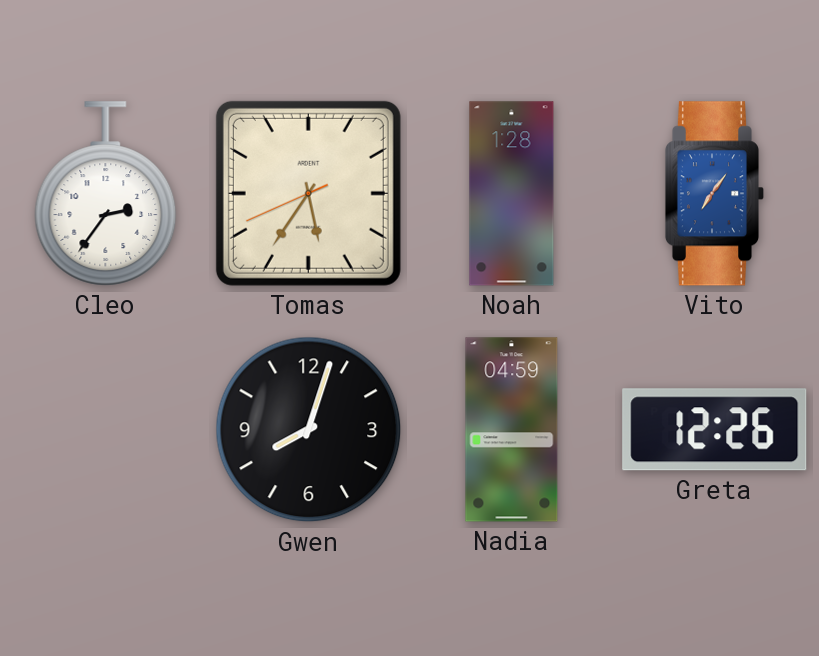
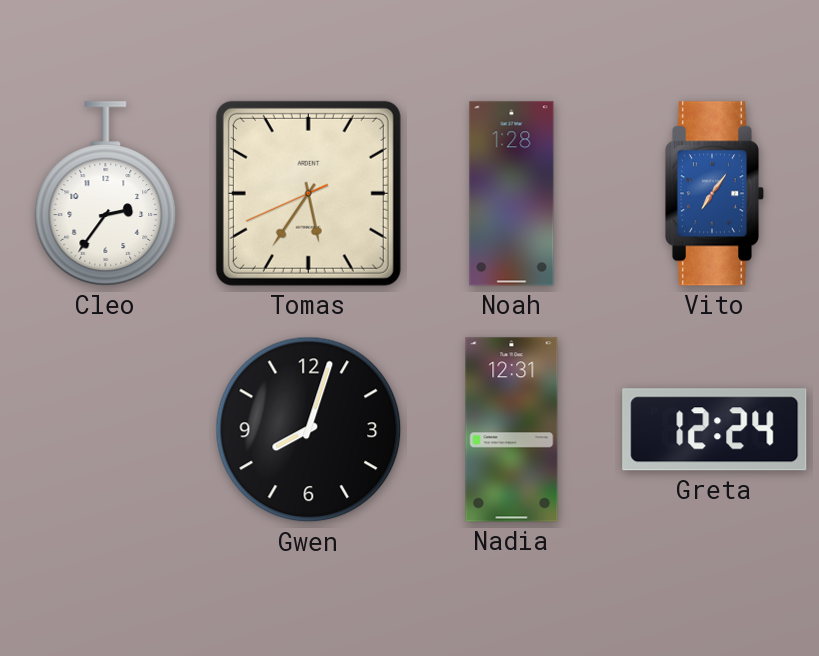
Nadia: 04:59 -> 12:31 (512, 430)
Greta: 12:26 -> 12:24 (715, 430)
